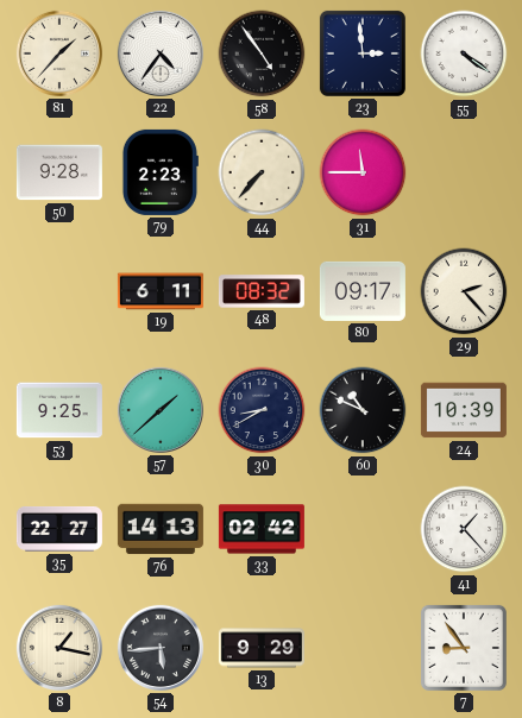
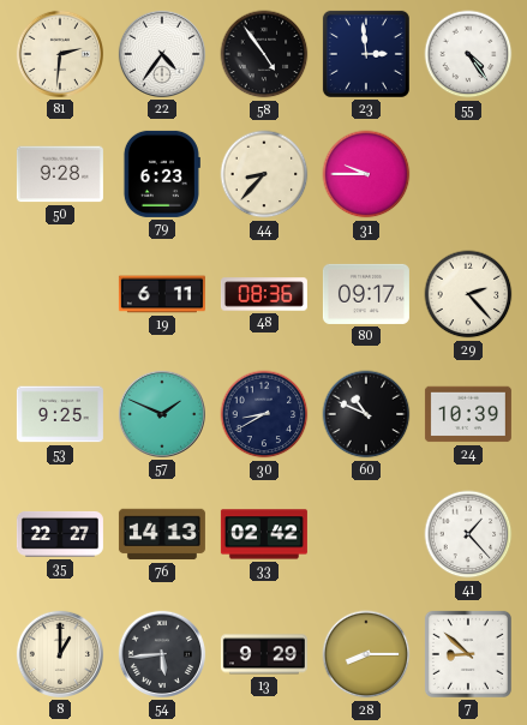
81: 1:37 -> 2:31 (60, 54)
55: 4:21 -> 4:24 (468, 54)
79: 2:23 -> 6:23 (161, 174)
44: 7:37 -> 8:37 (264, 174)
31: 11:45 -> 9:45 (366, 174)
48: 08:32 -> 08:36 (264, 294)
57: 1:38 -> 1:49 (162, 414)
8: 1:17 -> 1:00 (60, 654)
28: none -> 8:15 (366, 654)
7: 8:54 -> 8:52 (468, 654)
